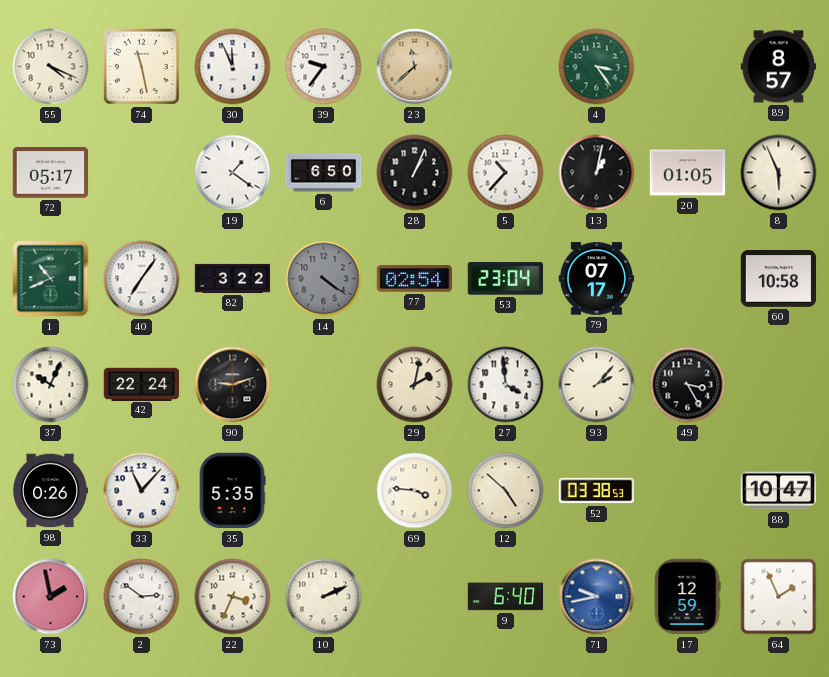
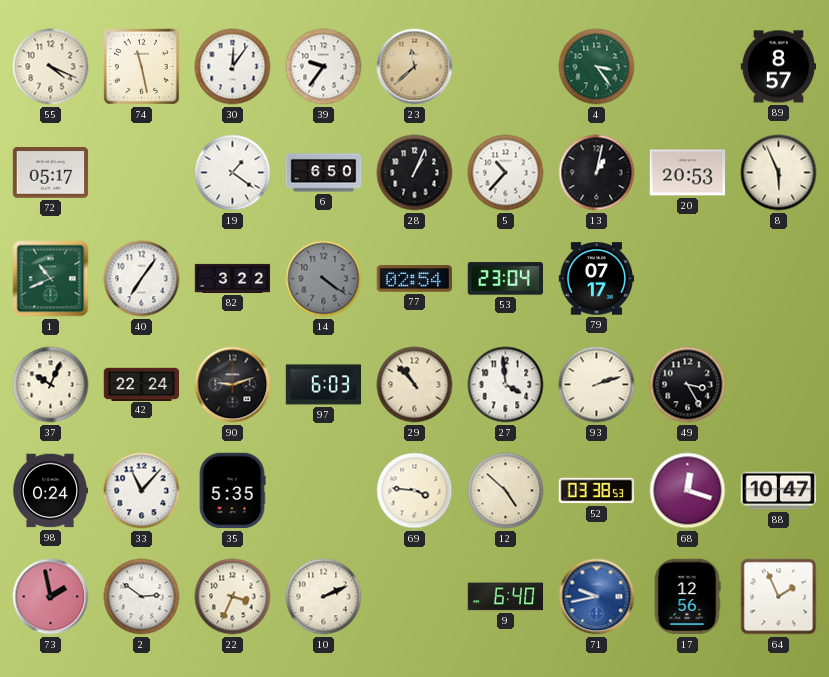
30: 11:56 -> 12:06 (233, 67)
20: 01:05 -> 20:53 (688, 173)
60: 10:58 -> none (779, 279)
97: none -> 6:03 (324, 385)
29: 2:02 -> 10:53 (415, 385)
93: 2:07 -> 2:12 (597, 385)
98: 0:26 -> 0:24 (50, 491)
68: none -> 12:18 (688, 491)
17: 12:59 -> 12:56 (687, 597)
